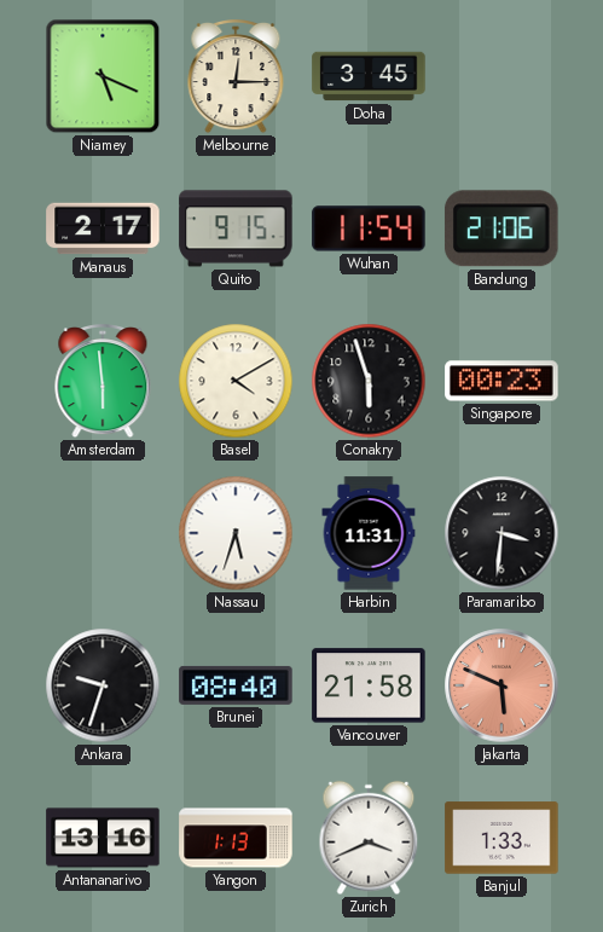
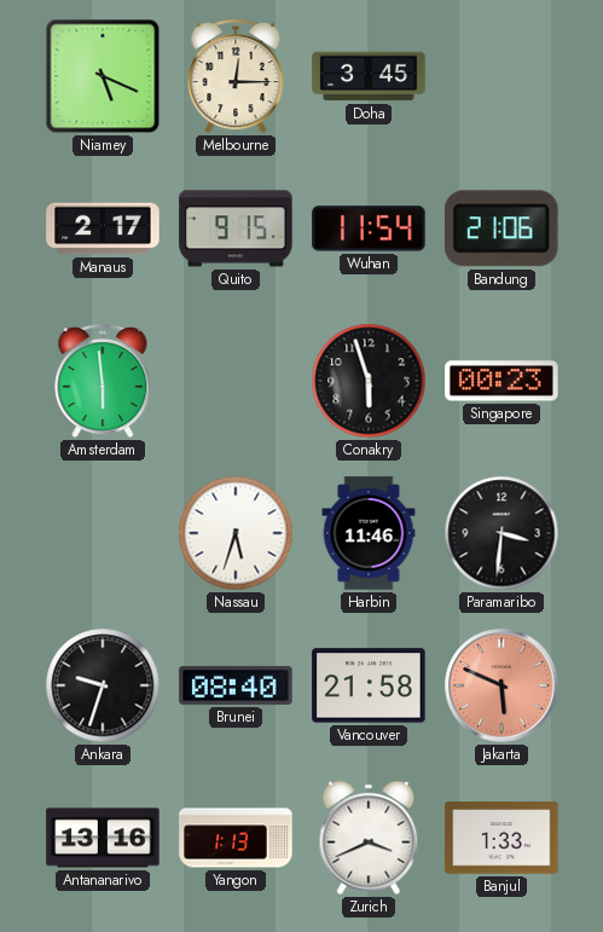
Basel: 4:10 -> none (236, 381)
Harbin: 11:31 -> 11:46 (369, 533)
